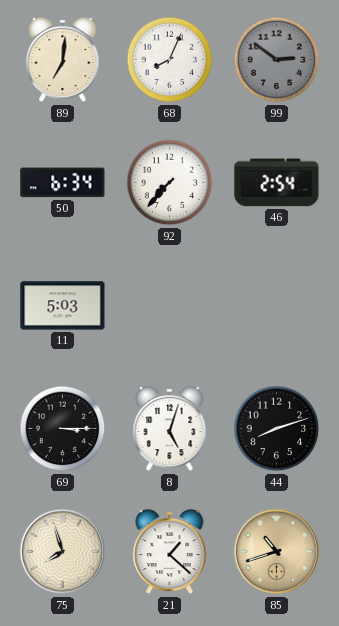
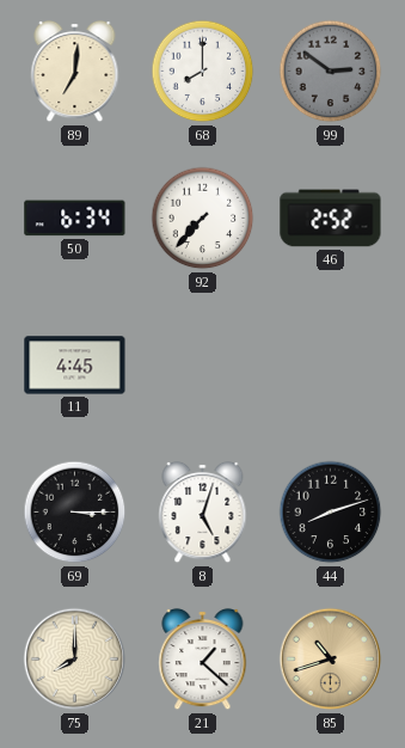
68: 8:04 -> 8:00 (203, 72)
46: 2:54 -> 2:52 (331, 219)
11: 5:03 -> 4:45 (75, 366)
75: 7:57 -> 8:00 (75, 660)
